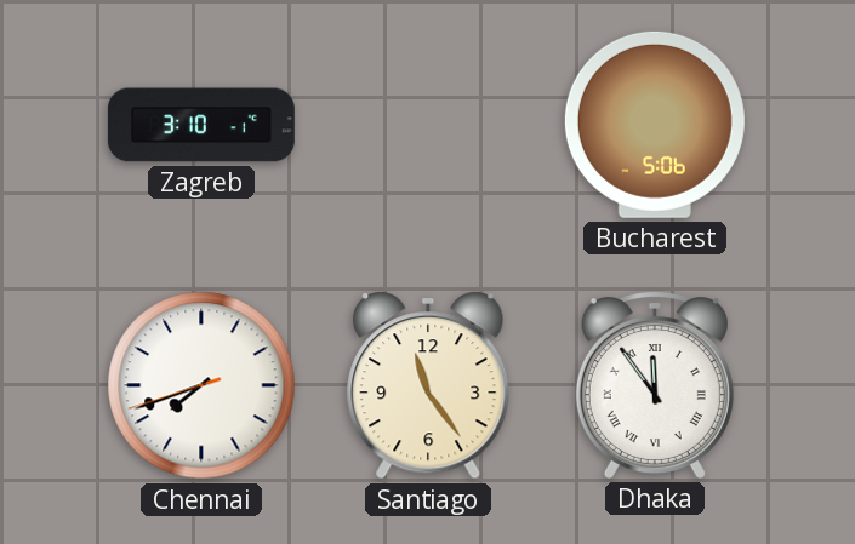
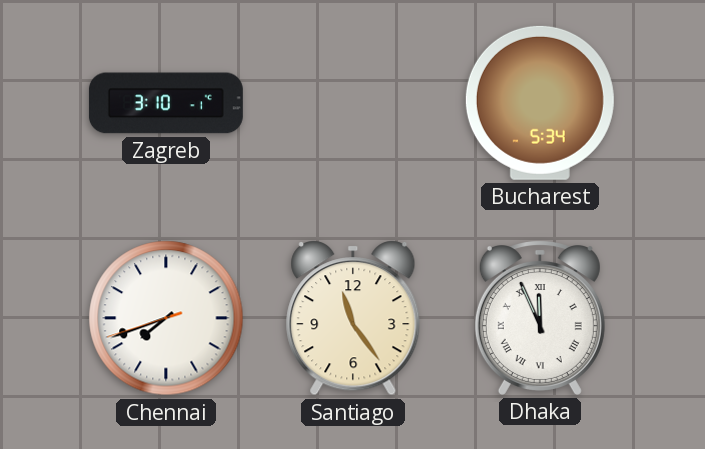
Bucharest: 5:06 -> 5:34 (540, 103)
Dhaka: 11:54 -> 11:56 (540, 318)
